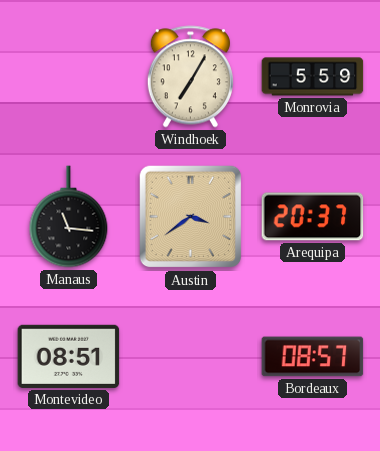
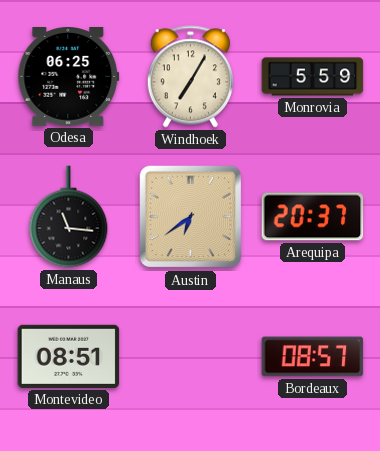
Odesa: none -> 06:25 (69, 77)
Austin: 3:39 -> 6:39 (191, 217)
